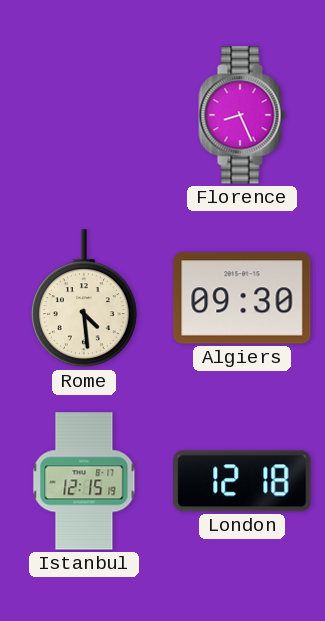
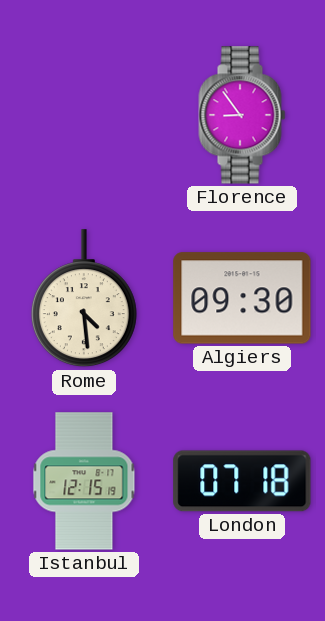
Florence: 8:26 -> 8:54 (242, 115)
London: 12:18 -> 07:18 (242, 481)
